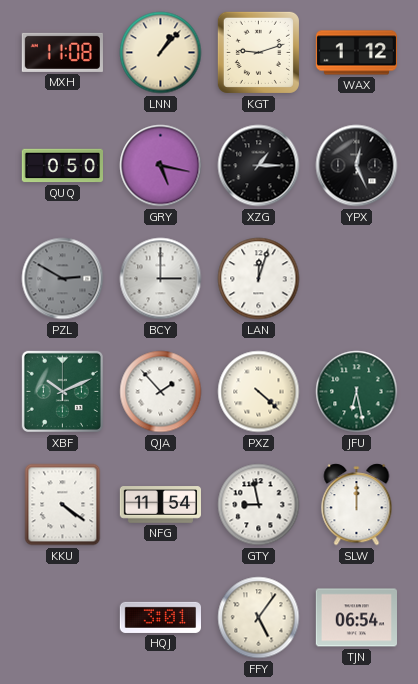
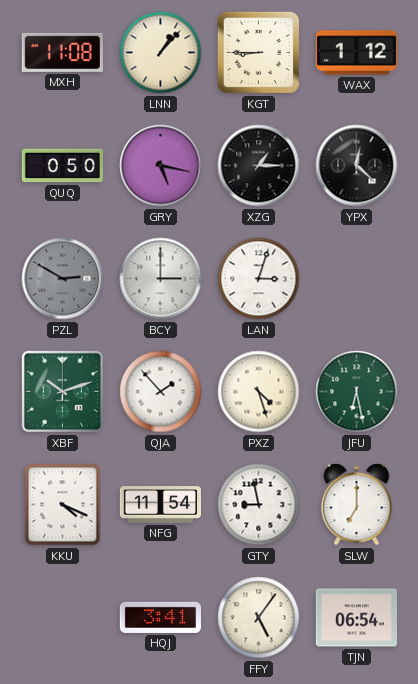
KGT: 9:12 -> 8:45 (258, 52)
YPX: 12:26 -> 12:22 (357, 166)
LAN: 12:03 -> 3:03 (259, 279)
XBF: 10:11 -> 10:12 (62, 391)
PXZ: 4:22 -> 4:27 (259, 392)
KKU: 4:21 -> 4:19 (63, 505)
SLW: 12:00 -> 7:00 (357, 505)
HQJ: 3:01 -> 3:41 (160, 617)
